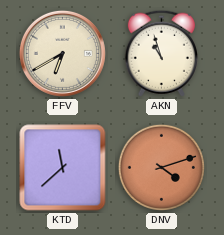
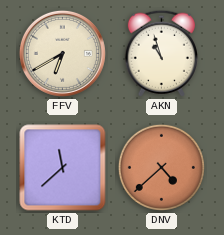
DNV: 4:12 -> 4:38 (161, 167)
